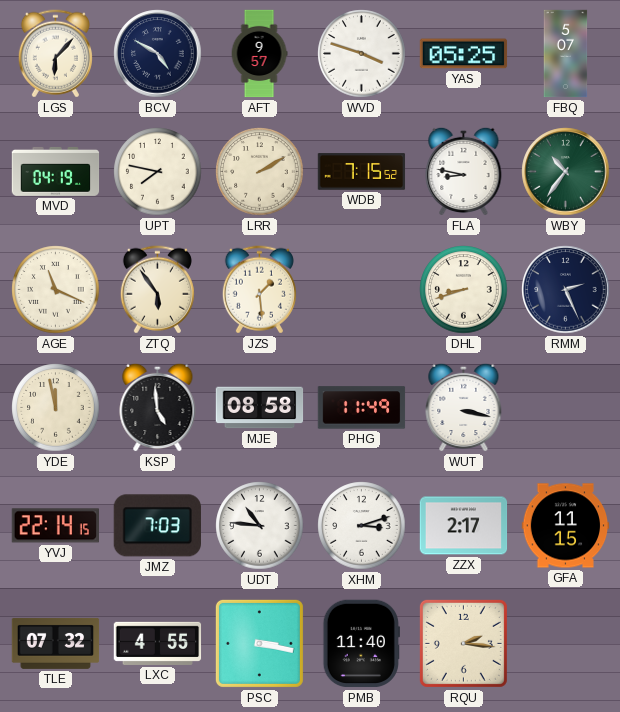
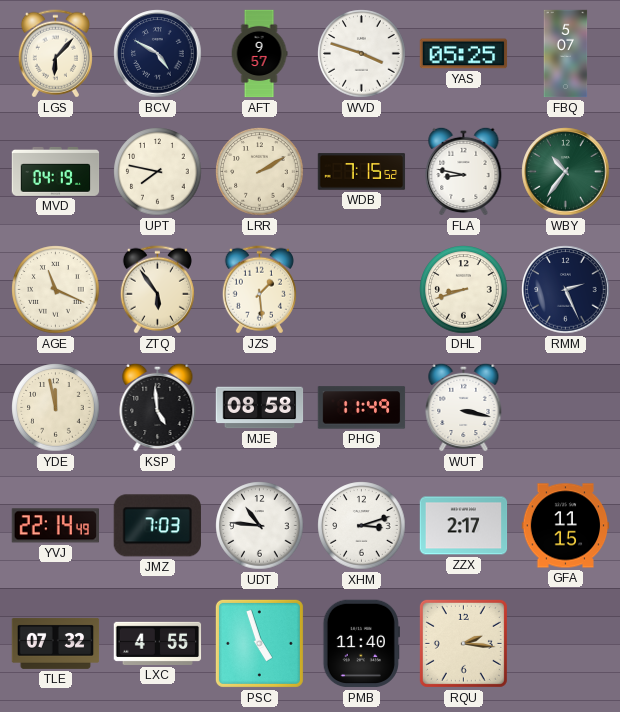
YVJ: 22:14:15 -> 22:14:49 (55, 526)
PSC: 3:17 -> 4:57 (259, 643)
